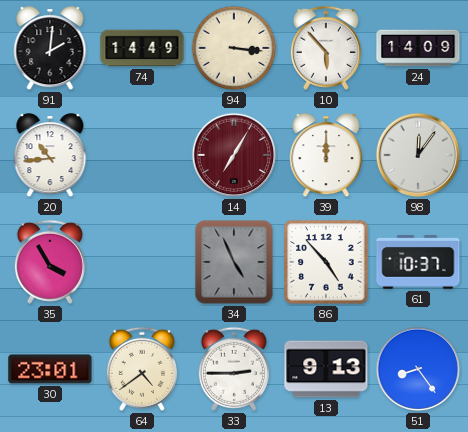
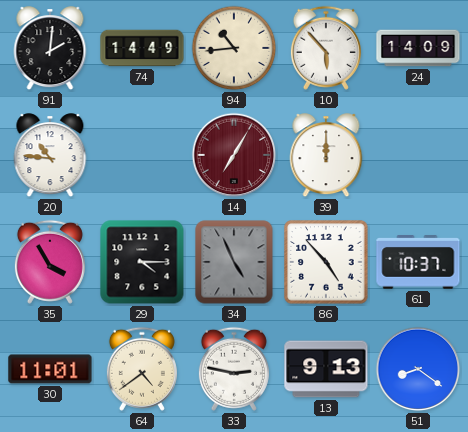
94: 3:16 -> 10:44 (234, 48)
20: 10:44 -> 10:46 (50, 156)
98: 12:06 -> none (418, 155)
29: none -> 4:15 (142, 262)
30: 23:01 -> 11:01 (50, 369)
33: 2:45 -> 2:47 (234, 369)
51: 8:24 -> 8:21 (418, 369)
